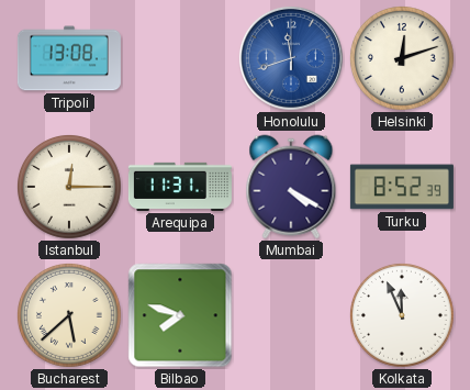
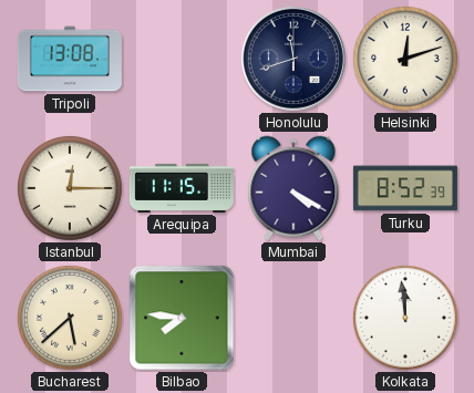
Honolulu dial: blue -> navy (293, 59)
Arequipa: 11:31 -> 11:15 (182, 188)
Bilbao: 7:48 -> 7:46 (182, 318)
Kolkata: 11:56 -> 11:59 (405, 319)
